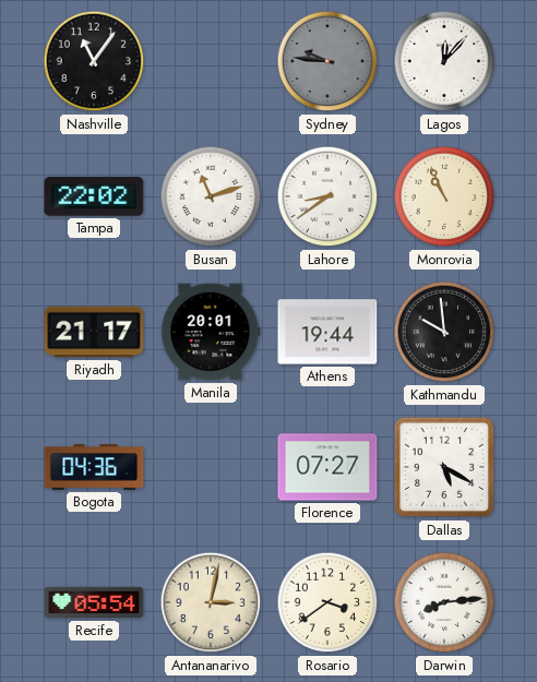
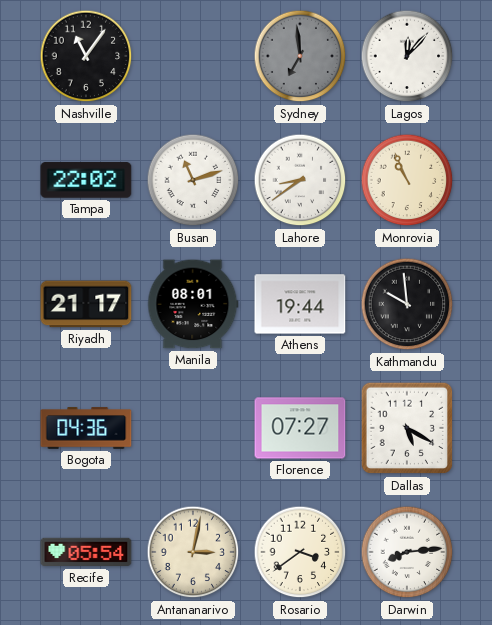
Sydney: 9:46 -> 6:59 (300, 56)
Manila: 20:01 -> 08:01 (193, 304)
